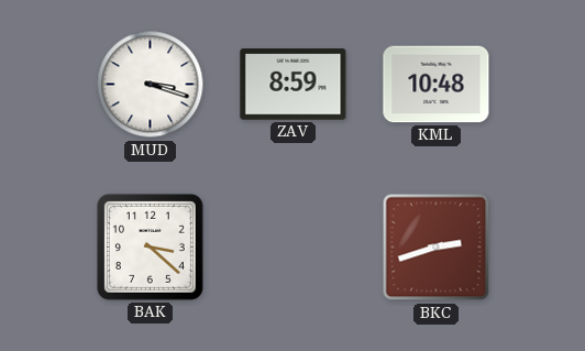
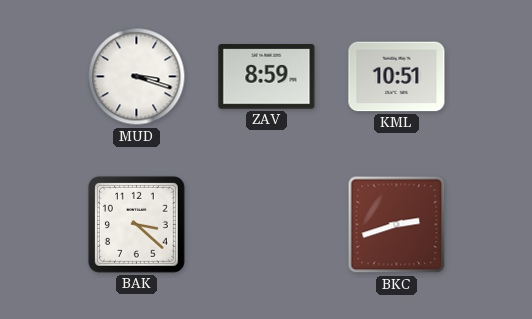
KML: 10:48 -> 10:51 (397, 77)
